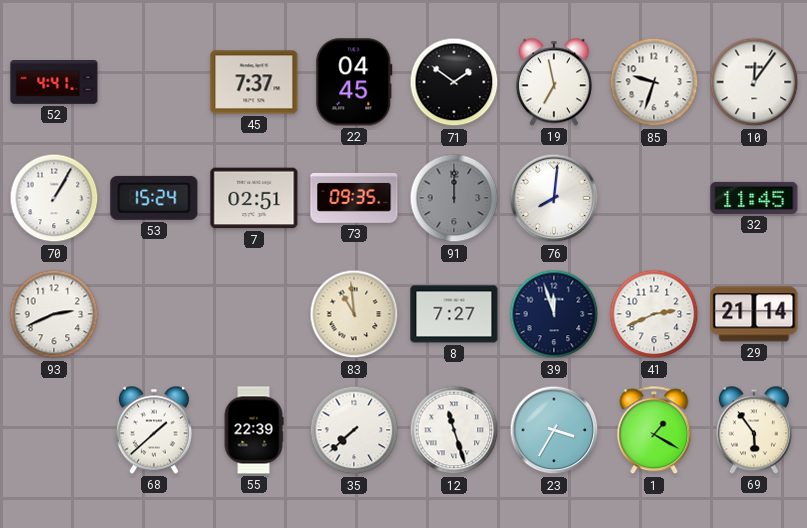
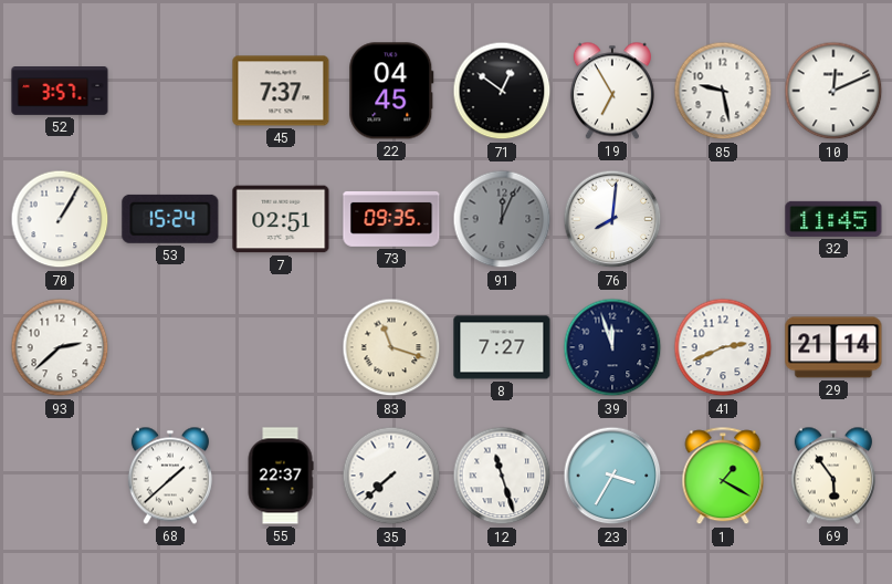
52: 4:41 -> 3:57 (60, 92)
71: 1:51 -> 12:51 (502, 91)
19: 6:58 -> 6:55 (612, 91)
85: 9:33 -> 9:28 (723, 91)
10: 12:06 -> 12:11 (833, 91)
91: 12:00 -> 12:04 (502, 219)
93: 2:41 -> 2:38 (60, 347)
83: 10:59 -> 11:18 (391, 347)
55: 22:39 -> 22:37 (281, 476)
